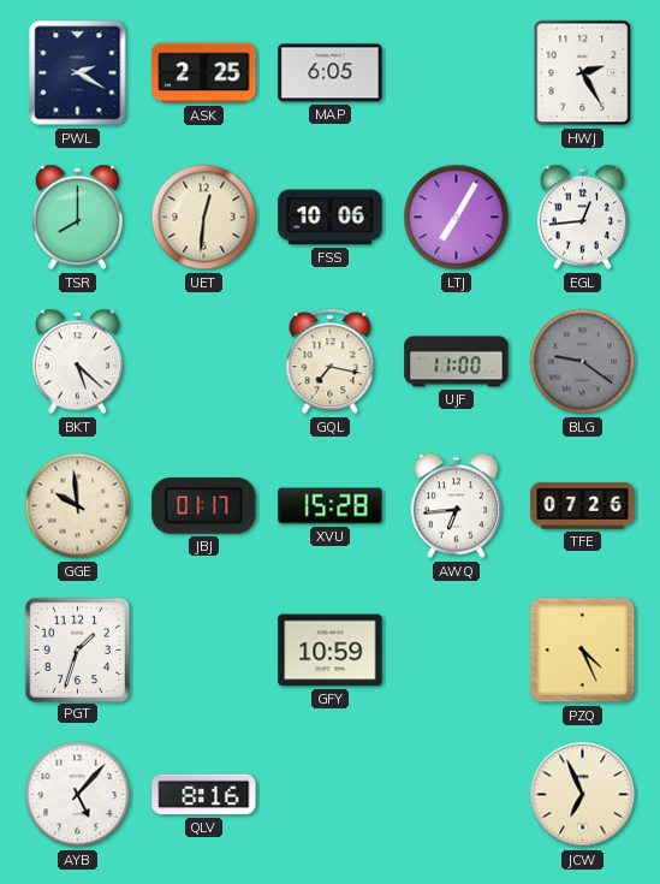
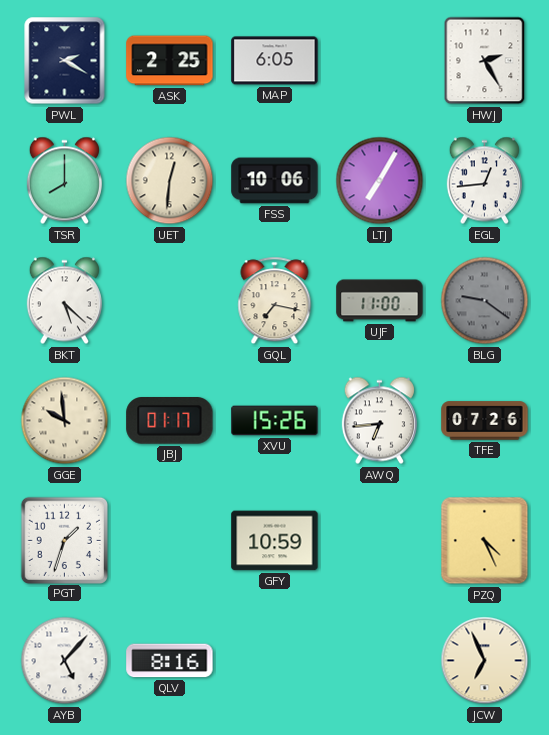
XVU: 15:28 -> 15:26 (275, 421)
